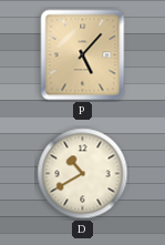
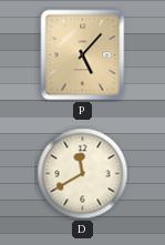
D: 10:40 -> 11:40 (83, 174)
